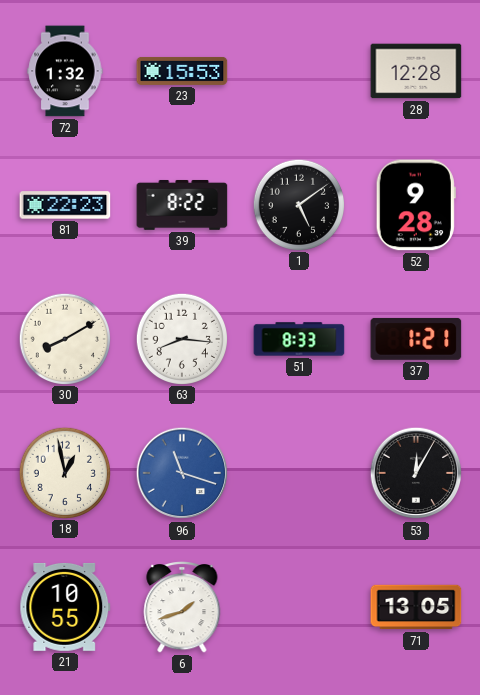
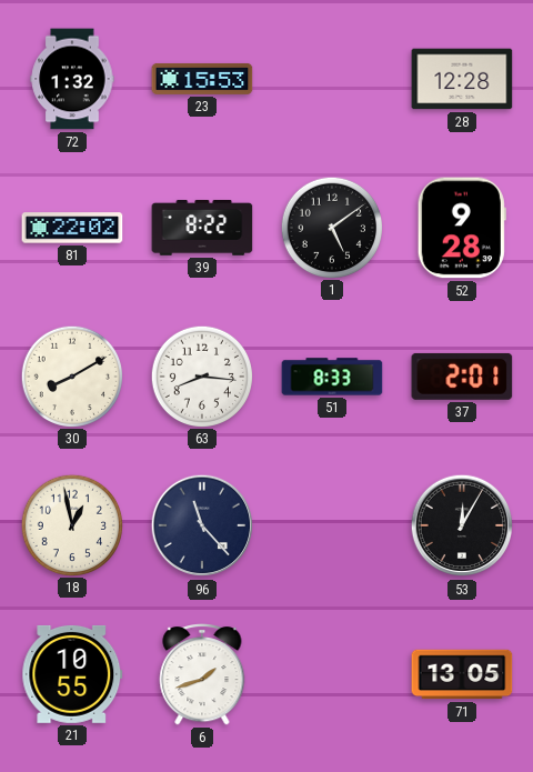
81: 22:23 -> 22:02 (72, 228)
37: 1:21 -> 2:01 (462, 377)
96: 11:18 -> 11:23 (202, 525)
96 dial: blue -> navy (202, 525)
